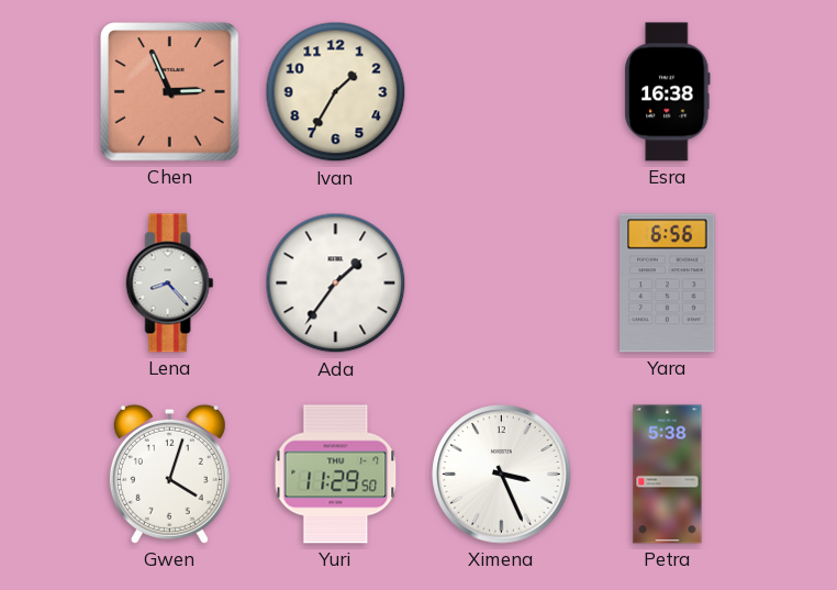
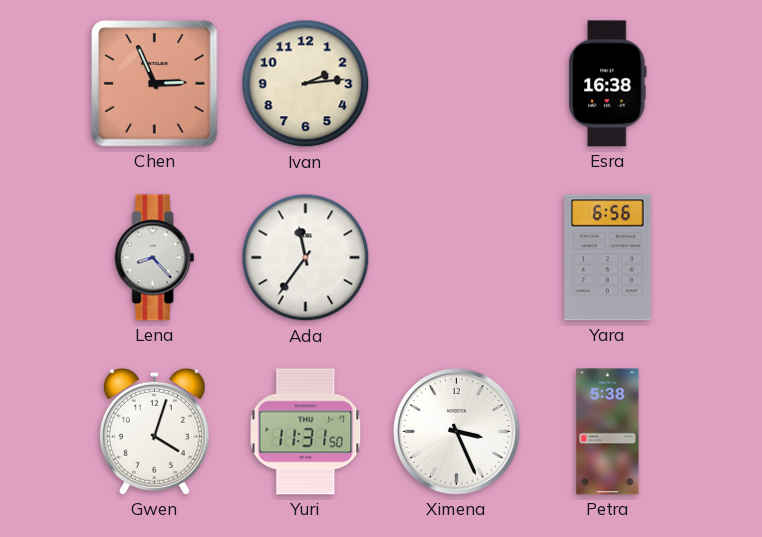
Ivan: 1:35 -> 2:14 (306, 84)
Ada: 1:36 -> 11:36 (306, 258)
Yuri: 11:29 -> 11:31 (306, 432)
